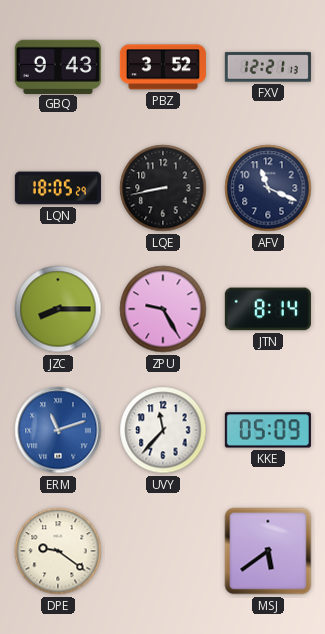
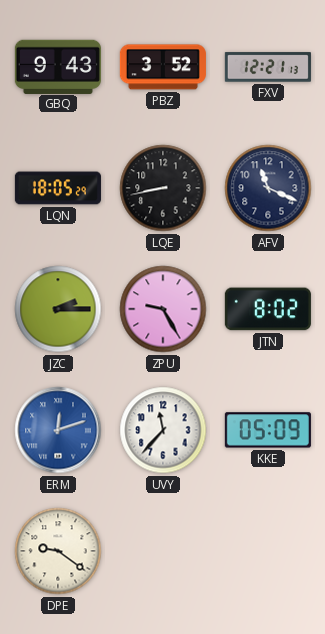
JZC: 8:15 -> 2:15 (58, 309)
JTN: 8:14 -> 8:02 (268, 309)
ERM: 11:12 -> 12:12 (58, 430)
MSJ: 5:39 -> none (268, 551)
